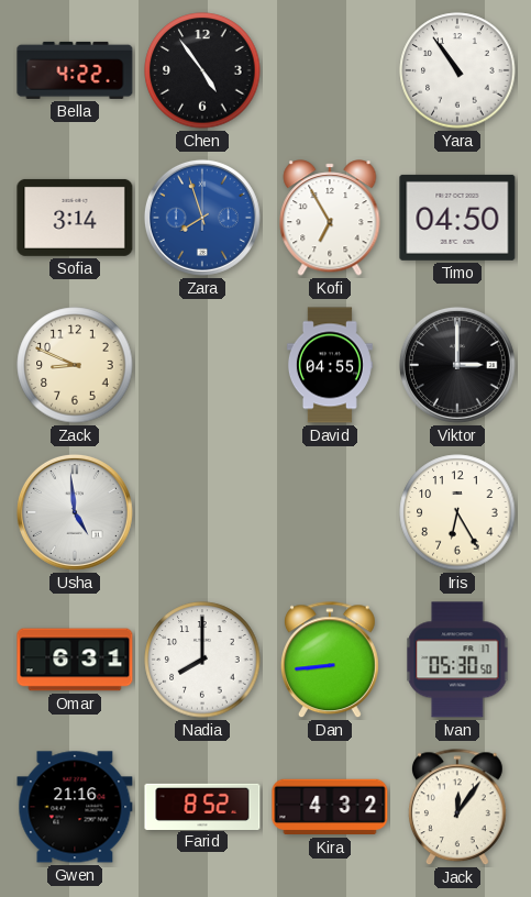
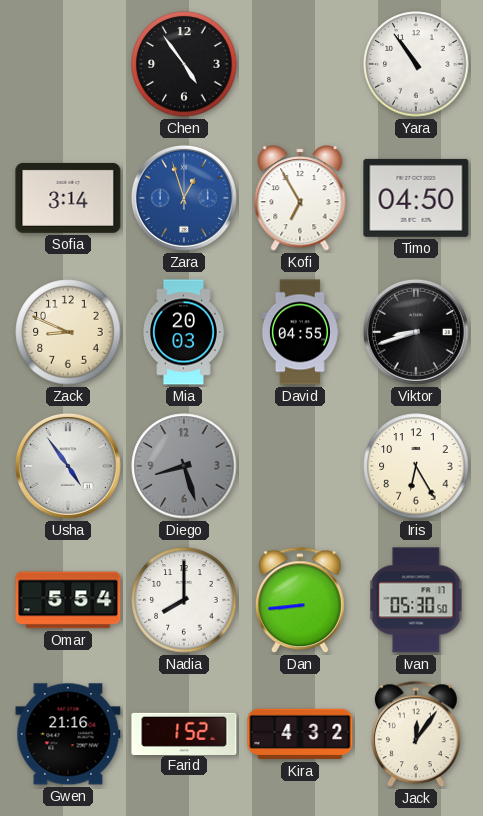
Bella: 4:22 -> none (75, 70)
Zara: 7:57 -> 12:57 (184, 198)
Mia: none -> 20:03 (184, 332)
Viktor: 3:00 -> 8:42 (416, 332)
Usha: 4:59 -> 4:54 (68, 466)
Diego: none -> 8:27 (184, 466)
Omar: 6:31 -> 5:54 (68, 600)
Farid: 8:52 -> 1:52 (184, 733)
